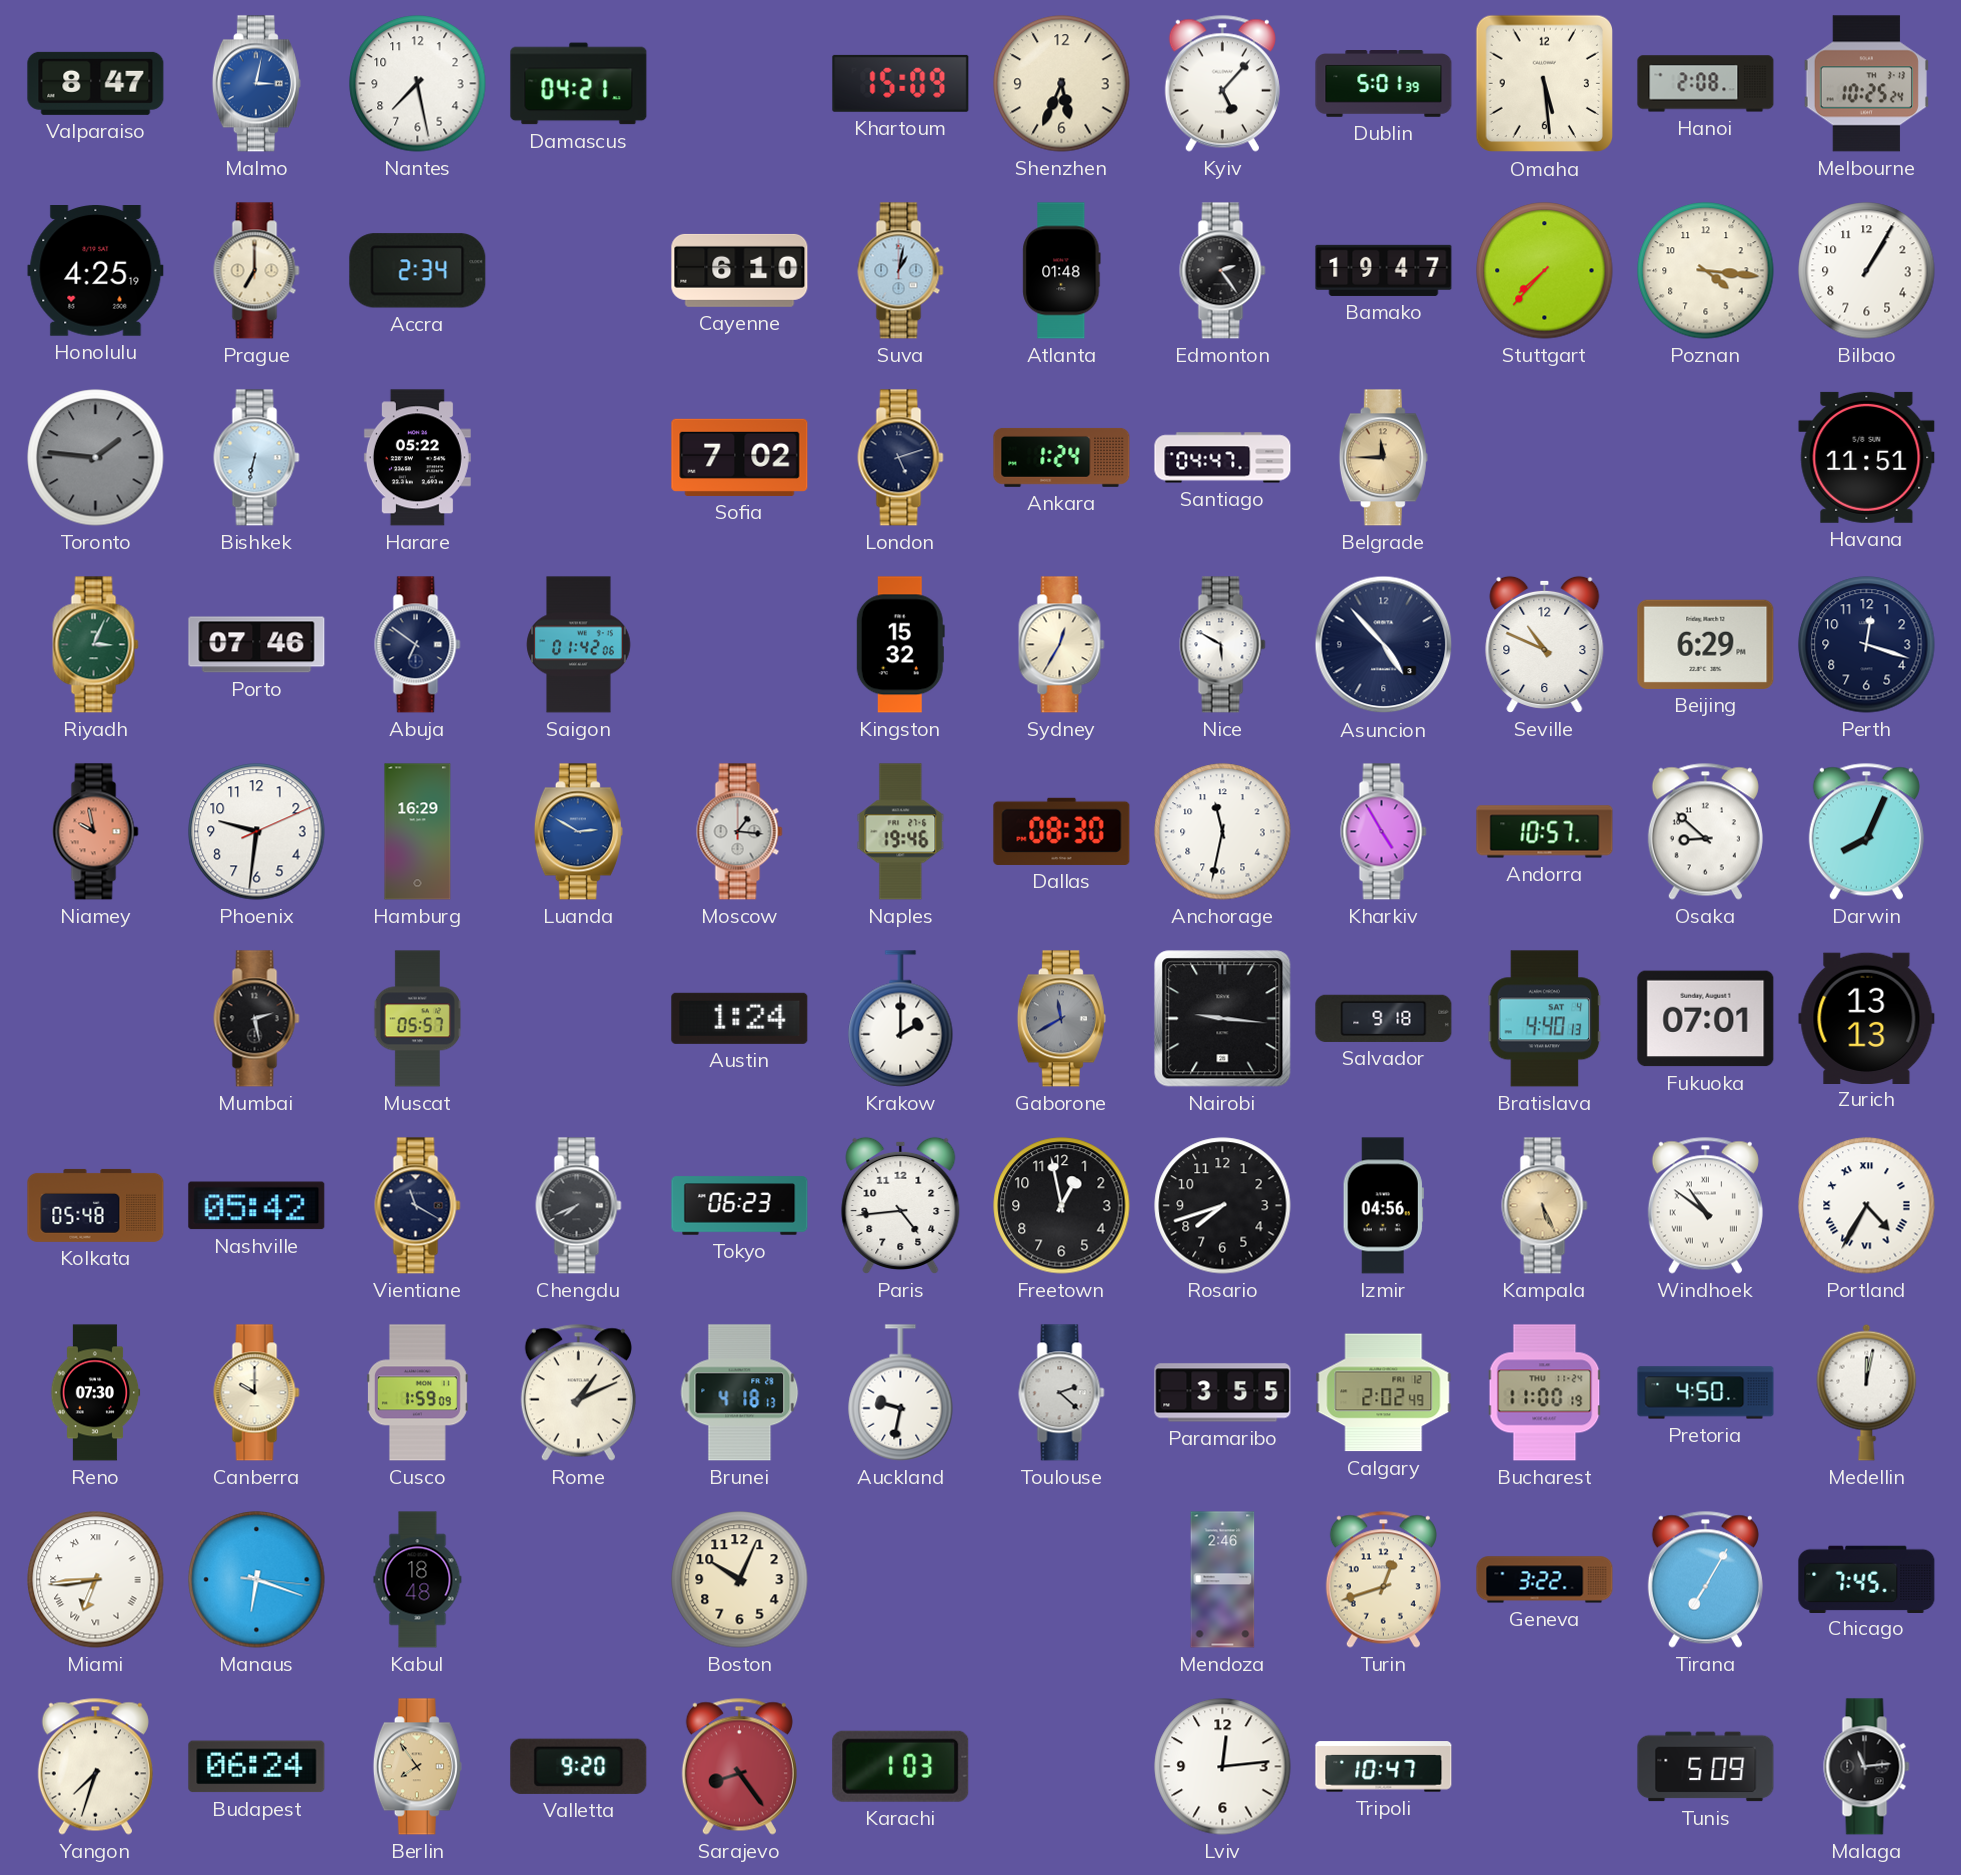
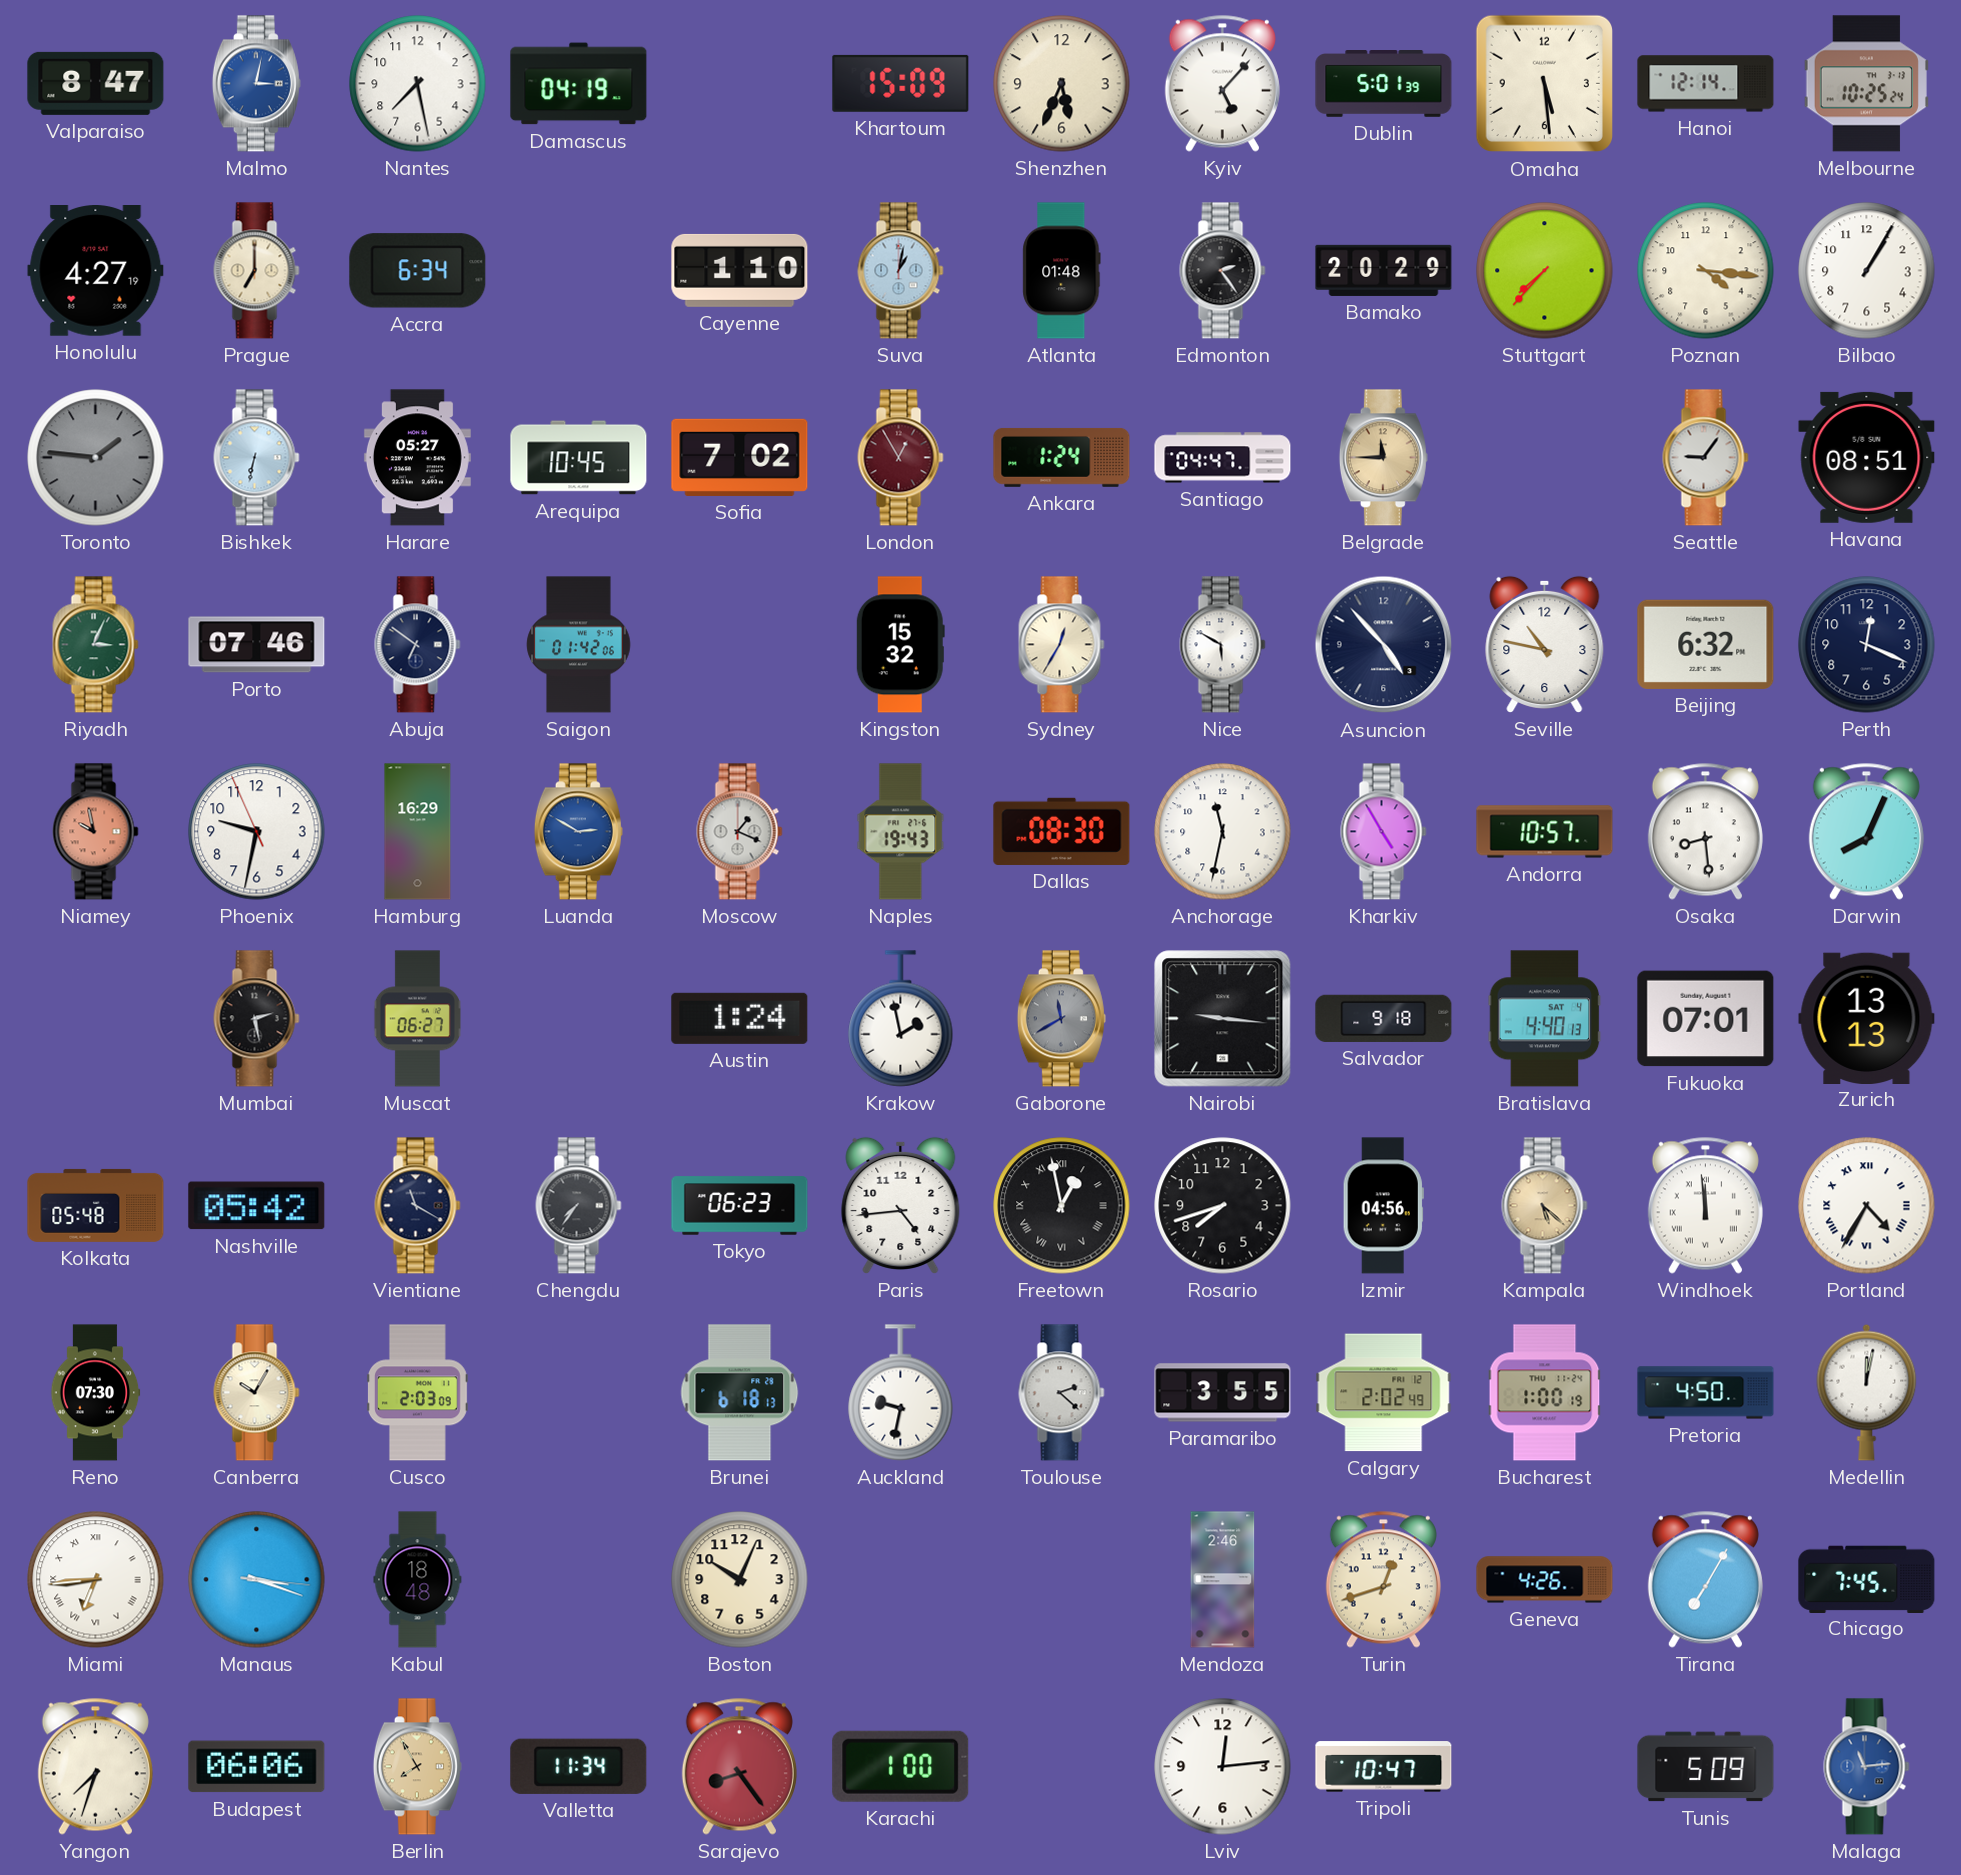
Damascus: 04:21 -> 04:19 (579, 84)
Hanoi: 2:08 -> 12:14 (1706, 84)
Honolulu: 4:25 -> 4:27 (96, 271)
Accra: 2:34 -> 6:34 (418, 271)
Cayenne: 6:10 -> 1:10 (740, 270)
Bamako: 19:47 -> 20:29 (1384, 270)
Harare: 05:22 -> 05:27 (417, 458)
Arequipa: none -> 10:45 (579, 458)
London: 5:12 -> 12:55 (901, 458)
London dial: navy -> burgundy (901, 458)
Seattle: none -> 9:06 (1706, 458)
Havana: 11:51 -> 08:51 (1867, 457)
Seville: 10:49 -> 10:47 (1545, 644)
Beijing: 6:29 -> 6:32 (1706, 644)
Perth: 12:18 -> 12:19 (1867, 645)
Phoenix: 9:31:11 -> 9:31:56 (257, 832)
Moscow: 1:16 -> 1:19 (740, 832)
Naples: 19:46 -> 19:43 (901, 832)
Osaka: 8:52 -> 8:29 (1705, 831)
Muscat: 05:57 -> 06:27 (417, 1019)
Krakow: 2:00 -> 1:58 (901, 1019)
Chengdu: 7:41 -> 7:36 (579, 1206)
Freetown numerals: Arabic -> Roman (1062, 1206)
Kampala: 5:26 -> 5:22 (1545, 1206)
Windhoek: 10:51 -> 11:59 (1705, 1205)
Canberra: 10:00 -> 10:05 (257, 1393)
Cusco: 1:59 -> 2:03 (417, 1393)
Rome: 1:11 -> none (578, 1392)
Brunei: 4:18 -> 6:18 (740, 1393)
Bucharest: 11:00 -> 1:00 (1545, 1393)
Manaus: 6:18 -> 3:18 (257, 1580)
Geneva: 3:22 -> 4:26 (1545, 1580)
Budapest: 06:24 -> 06:06 (257, 1767)
Berlin: 7:54 -> 7:55 (417, 1767)
Valletta: 9:20 -> 11:34 (579, 1766)
Karachi: 1:03 -> 1:00 (901, 1766)
Malaga dial: black -> blue (1867, 1767)
